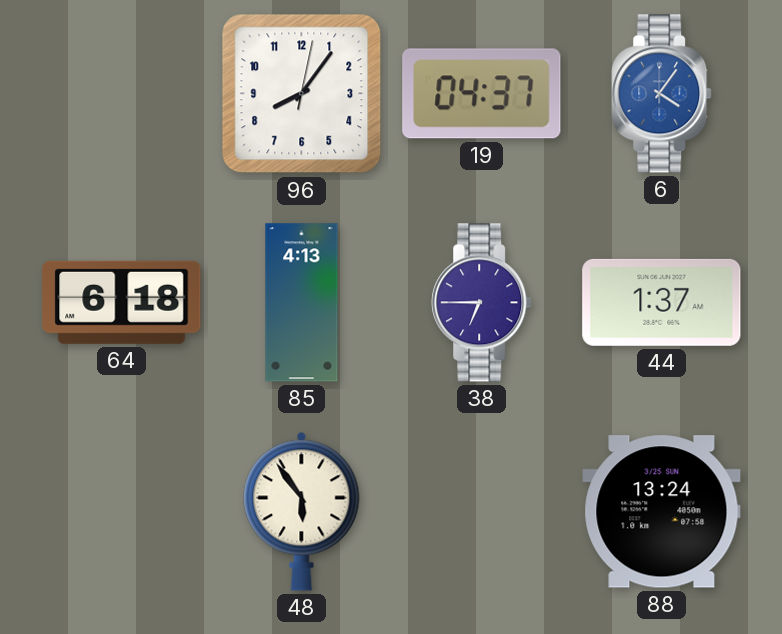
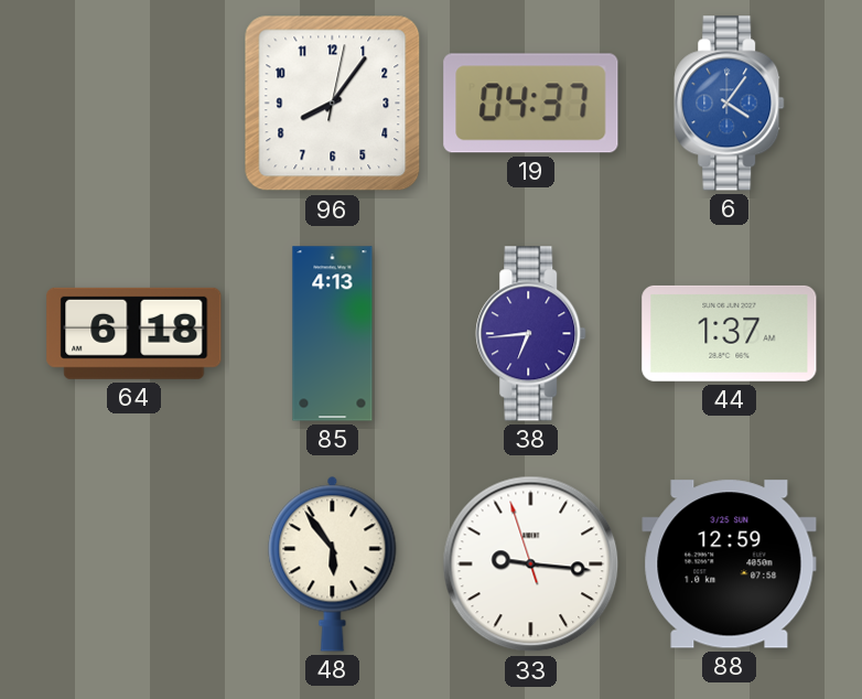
38: 6:45 -> 6:44 (531, 334)
33: none -> 9:15 (531, 564)
88: 13:24 -> 12:59 (730, 564)
